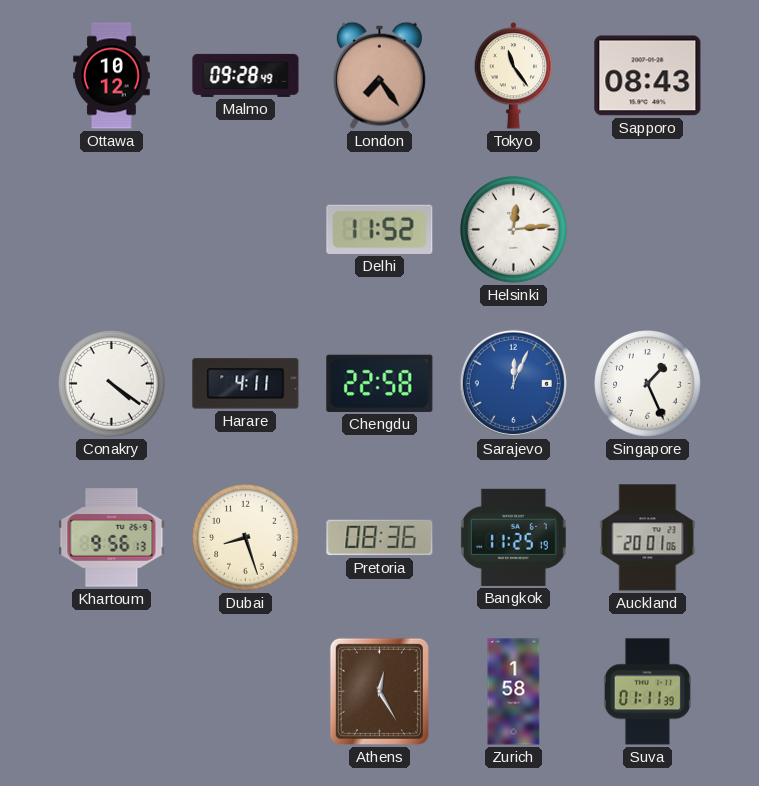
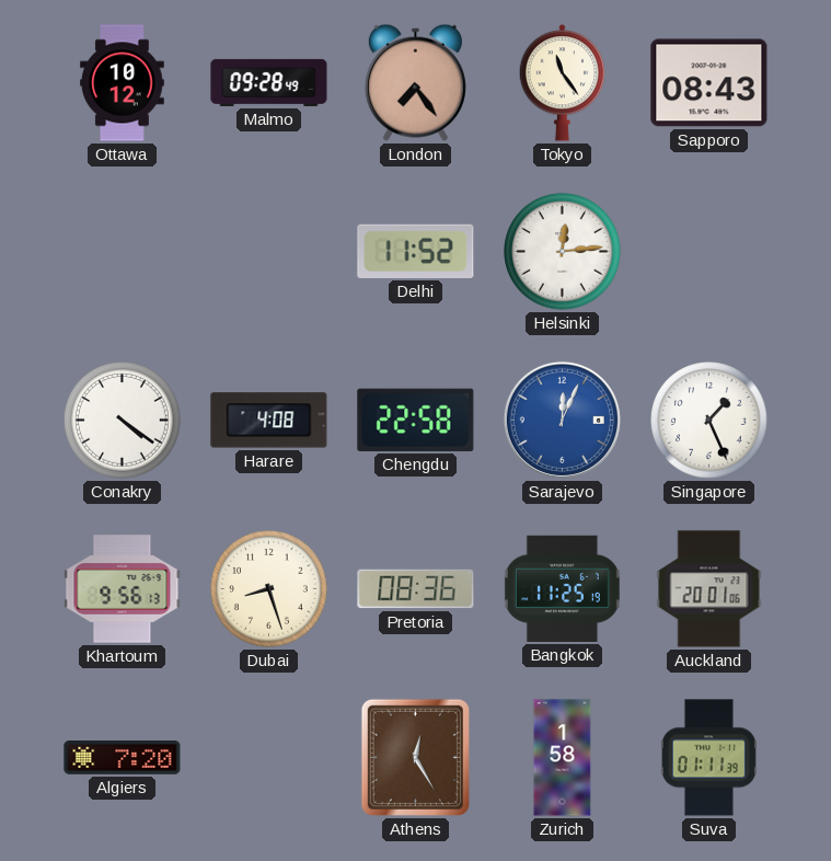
Harare: 4:11 -> 4:08 (269, 421)
Algiers: none -> 7:20 (123, 758)
